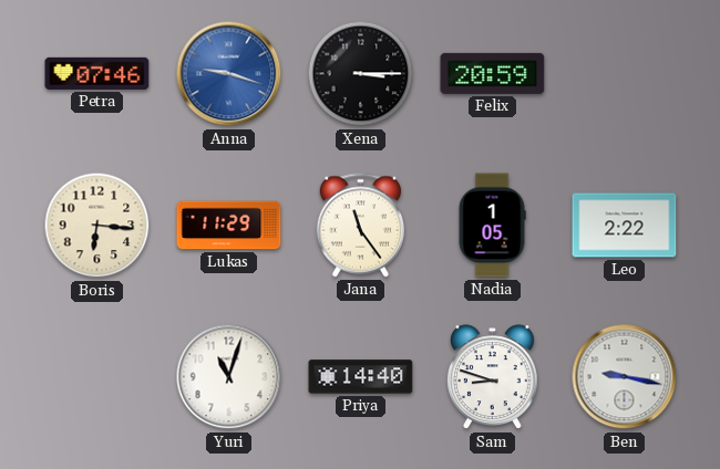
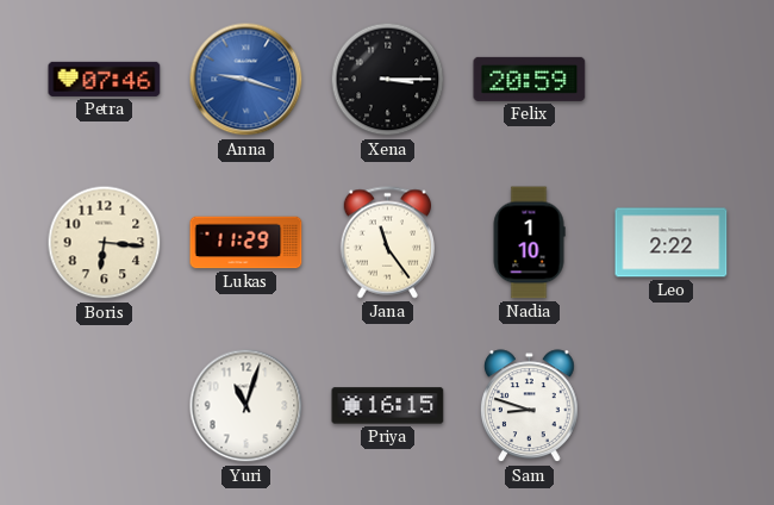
Nadia: 1:05 -> 1:10 (529, 243)
Priya: 14:40 -> 16:15 (388, 406)
Ben: 9:17 -> none (625, 377)
